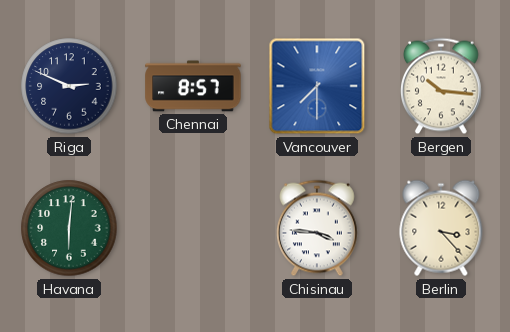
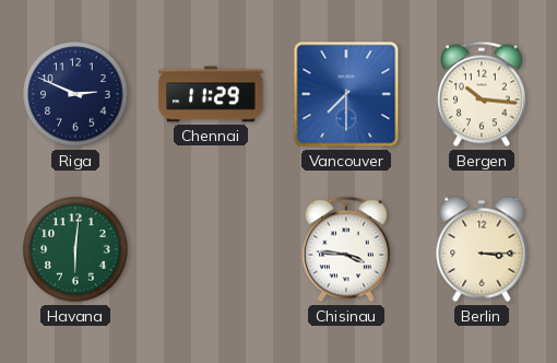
Chennai: 8:57 -> 11:29 (211, 94)
Berlin: 3:23 -> 3:15 (482, 249)
